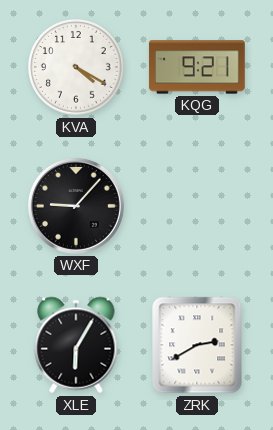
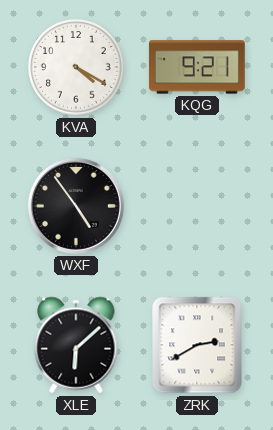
WXF: 9:07 -> 4:54 (76, 206)
XLE: 6:05 -> 6:08 (76, 345)
